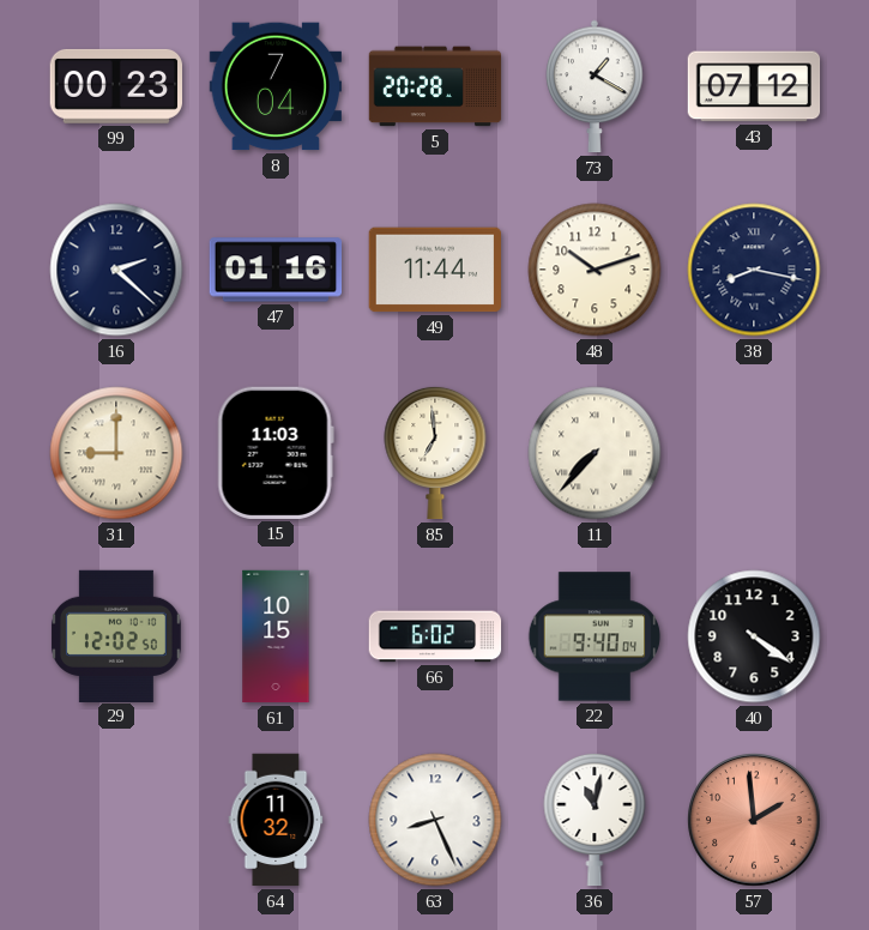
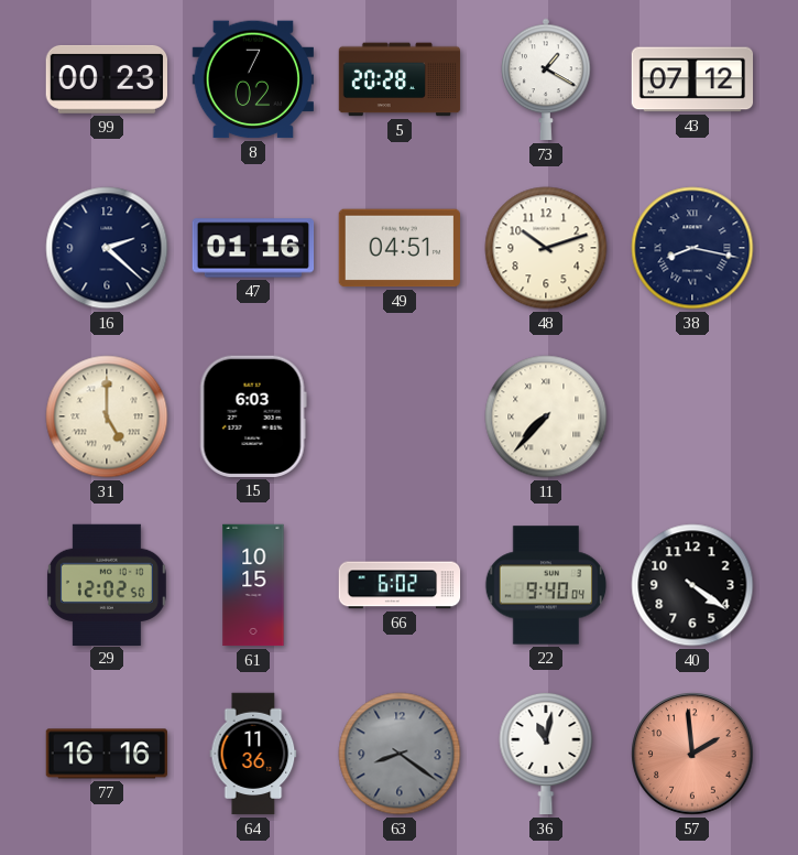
8: 7:04 -> 7:02 (253, 79)
49: 11:44 -> 04:51 (398, 248)
31: 9:00 -> 5:00 (107, 416)
15: 11:03 -> 6:03 (253, 416)
85: 6:59 -> none (435, 453)
77: none -> 16:16 (107, 754)
64: 11:32 -> 11:36 (253, 754)
63: 8:26 -> 8:21 (400, 754)
63 dial: white -> grey (400, 754)
